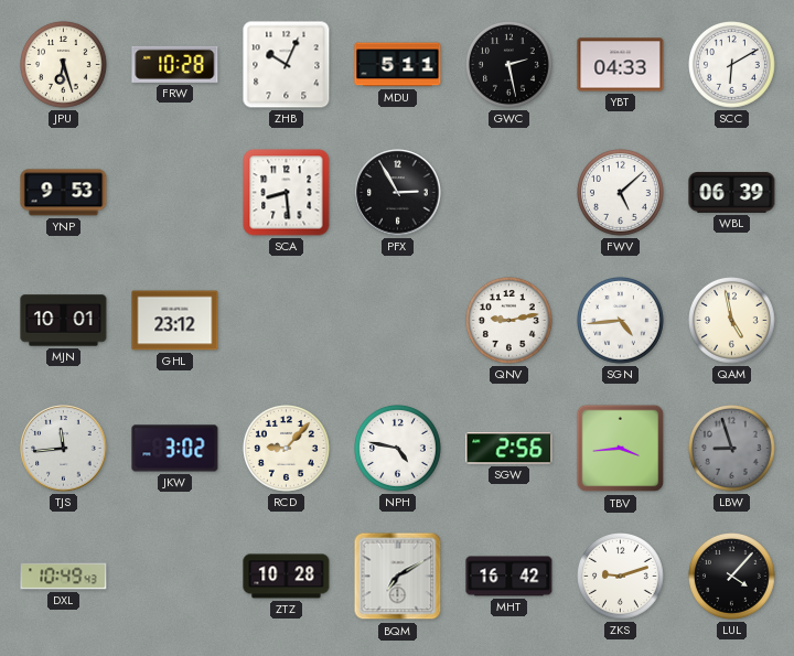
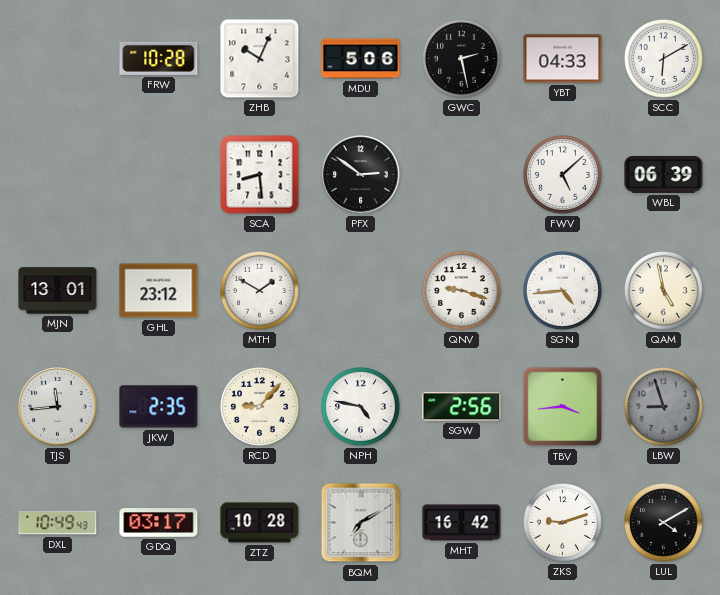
JPU: 6:27 -> none (64, 65)
MDU: 5:11 -> 5:06 (361, 59)
YNP: 9:53 -> none (64, 193)
PFX: 2:55 -> 2:51 (361, 175)
MJN: 10:01 -> 13:01 (58, 291)
MTH: none -> 1:50 (260, 291)
QNV: 9:13 -> 9:18 (462, 291)
JKW: 3:02 -> 2:35 (159, 407)
GDQ: none -> 03:17 (159, 523)
LUL: 4:07 -> 4:10 (664, 523)
